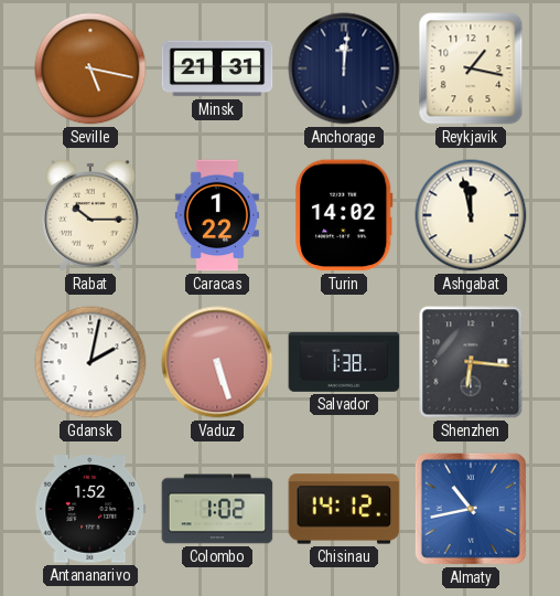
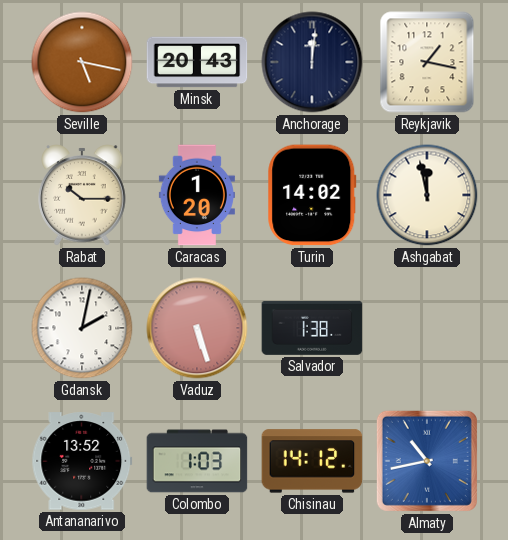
Minsk: 21:31 -> 20:43 (197, 62)
Caracas: 1:22 -> 1:20 (197, 195)
Shenzhen: 6:16 -> none (471, 362)
Antananarivo: 1:52 -> 13:52 (82, 461)
Colombo: 1:02 -> 1:03 (197, 461)
